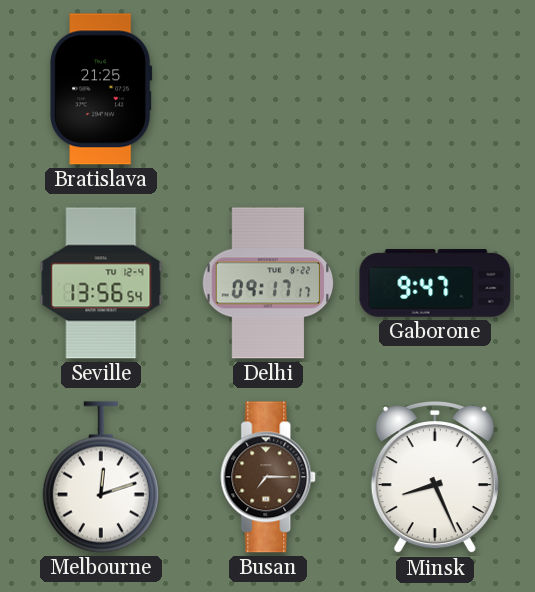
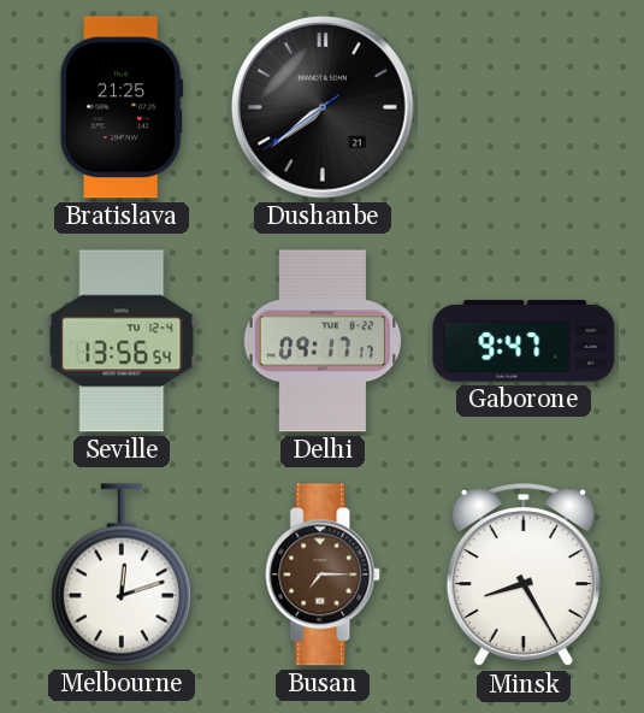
Dushanbe: none -> 7:38 (324, 108)
Minsk: 8:26 -> 8:25 (524, 576)
